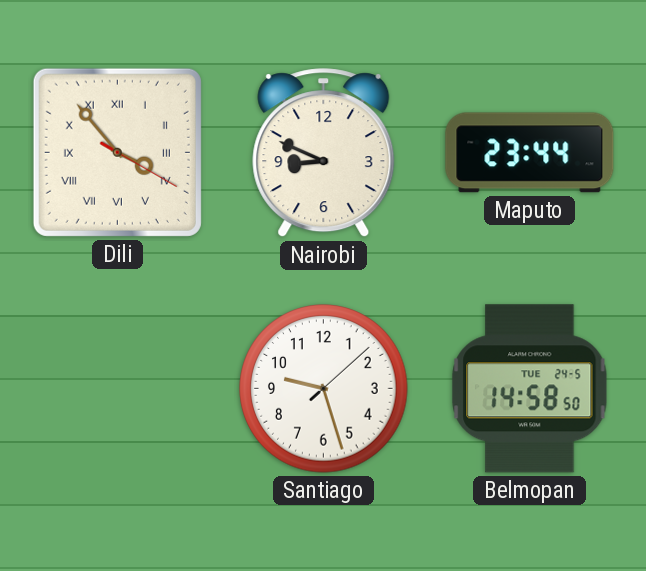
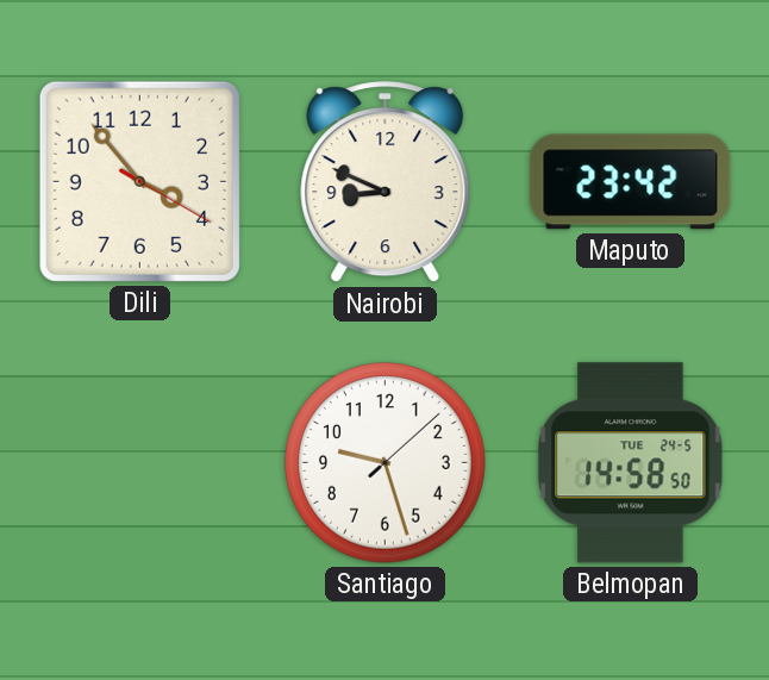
Dili numerals: Roman -> Arabic (139, 181)
Maputo: 23:44 -> 23:42 (631, 182)
